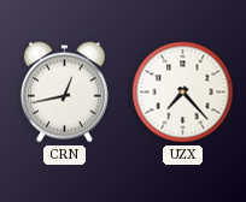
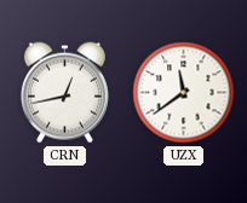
UZX: 7:23 -> 11:39 (184, 93)
